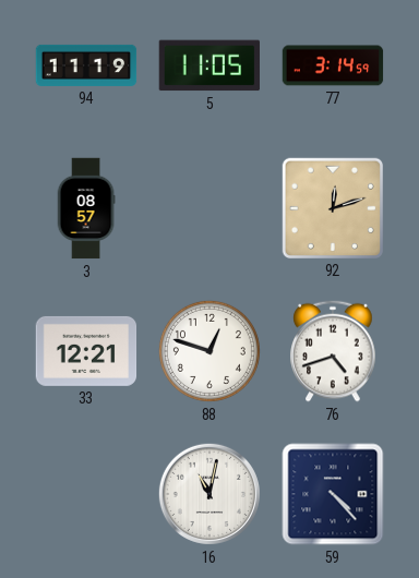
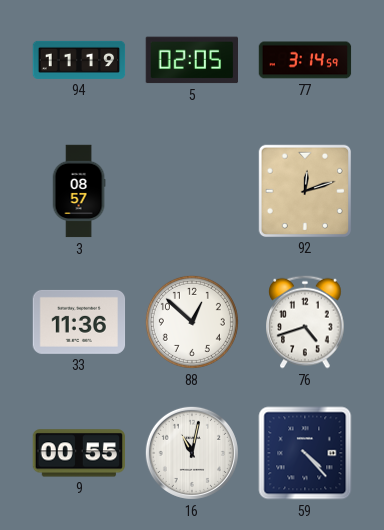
5: 11:05 -> 02:05 (191, 60)
33: 12:21 -> 11:36 (79, 322)
88: 12:48 -> 12:52 (192, 322)
9: none -> 00:55 (78, 453)
